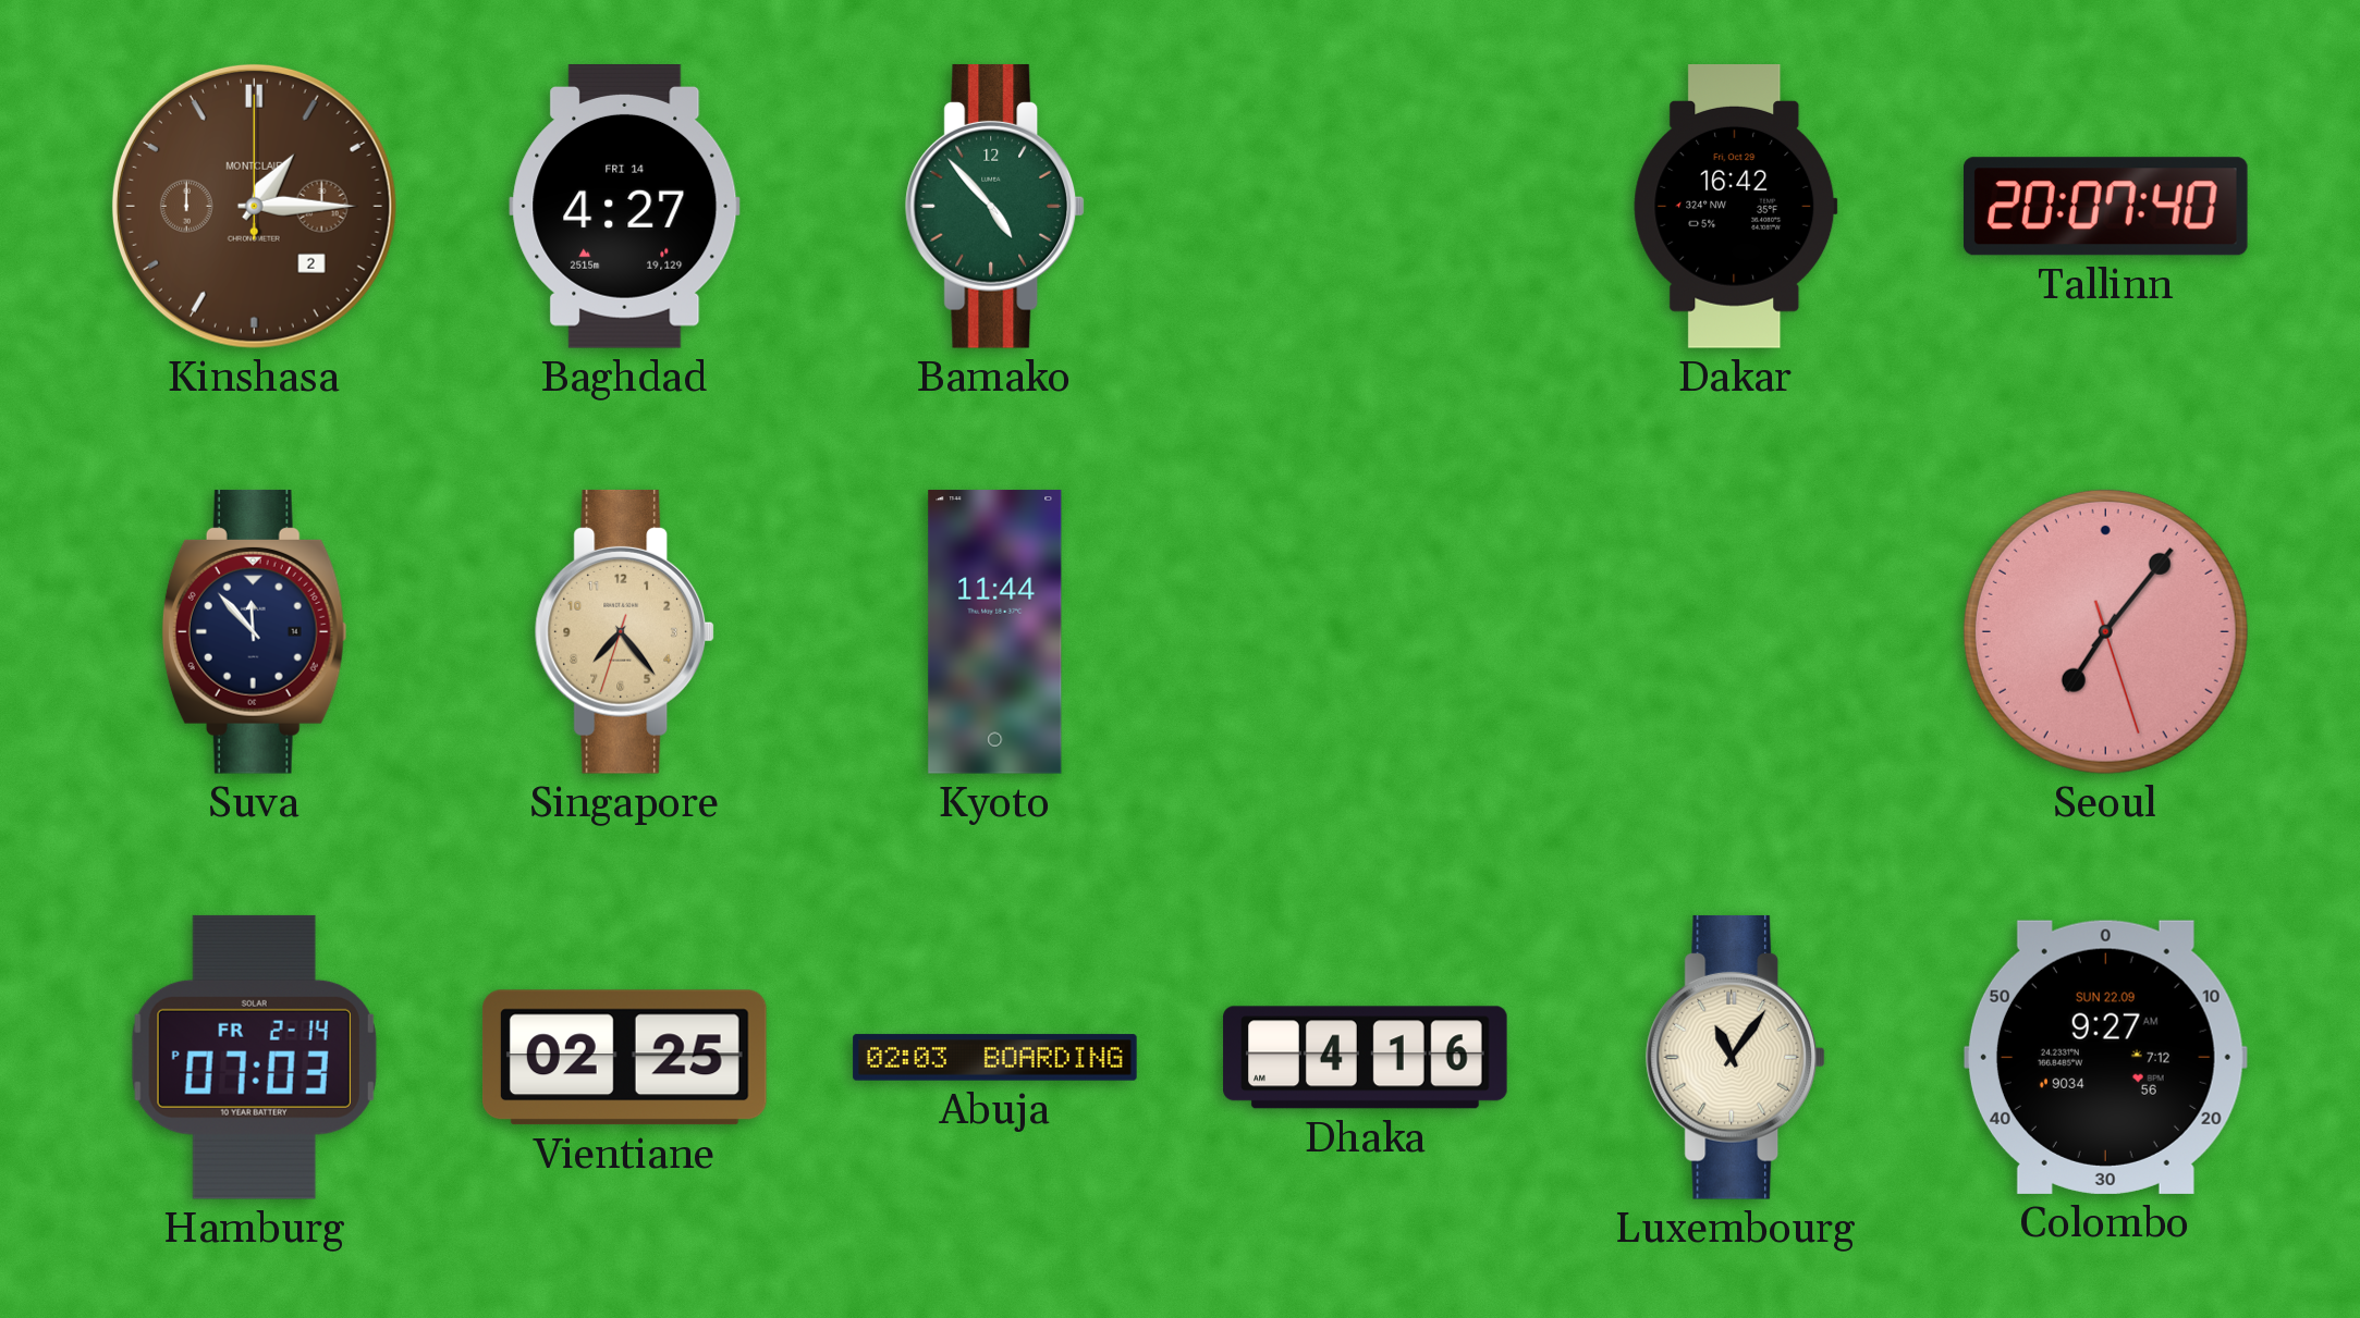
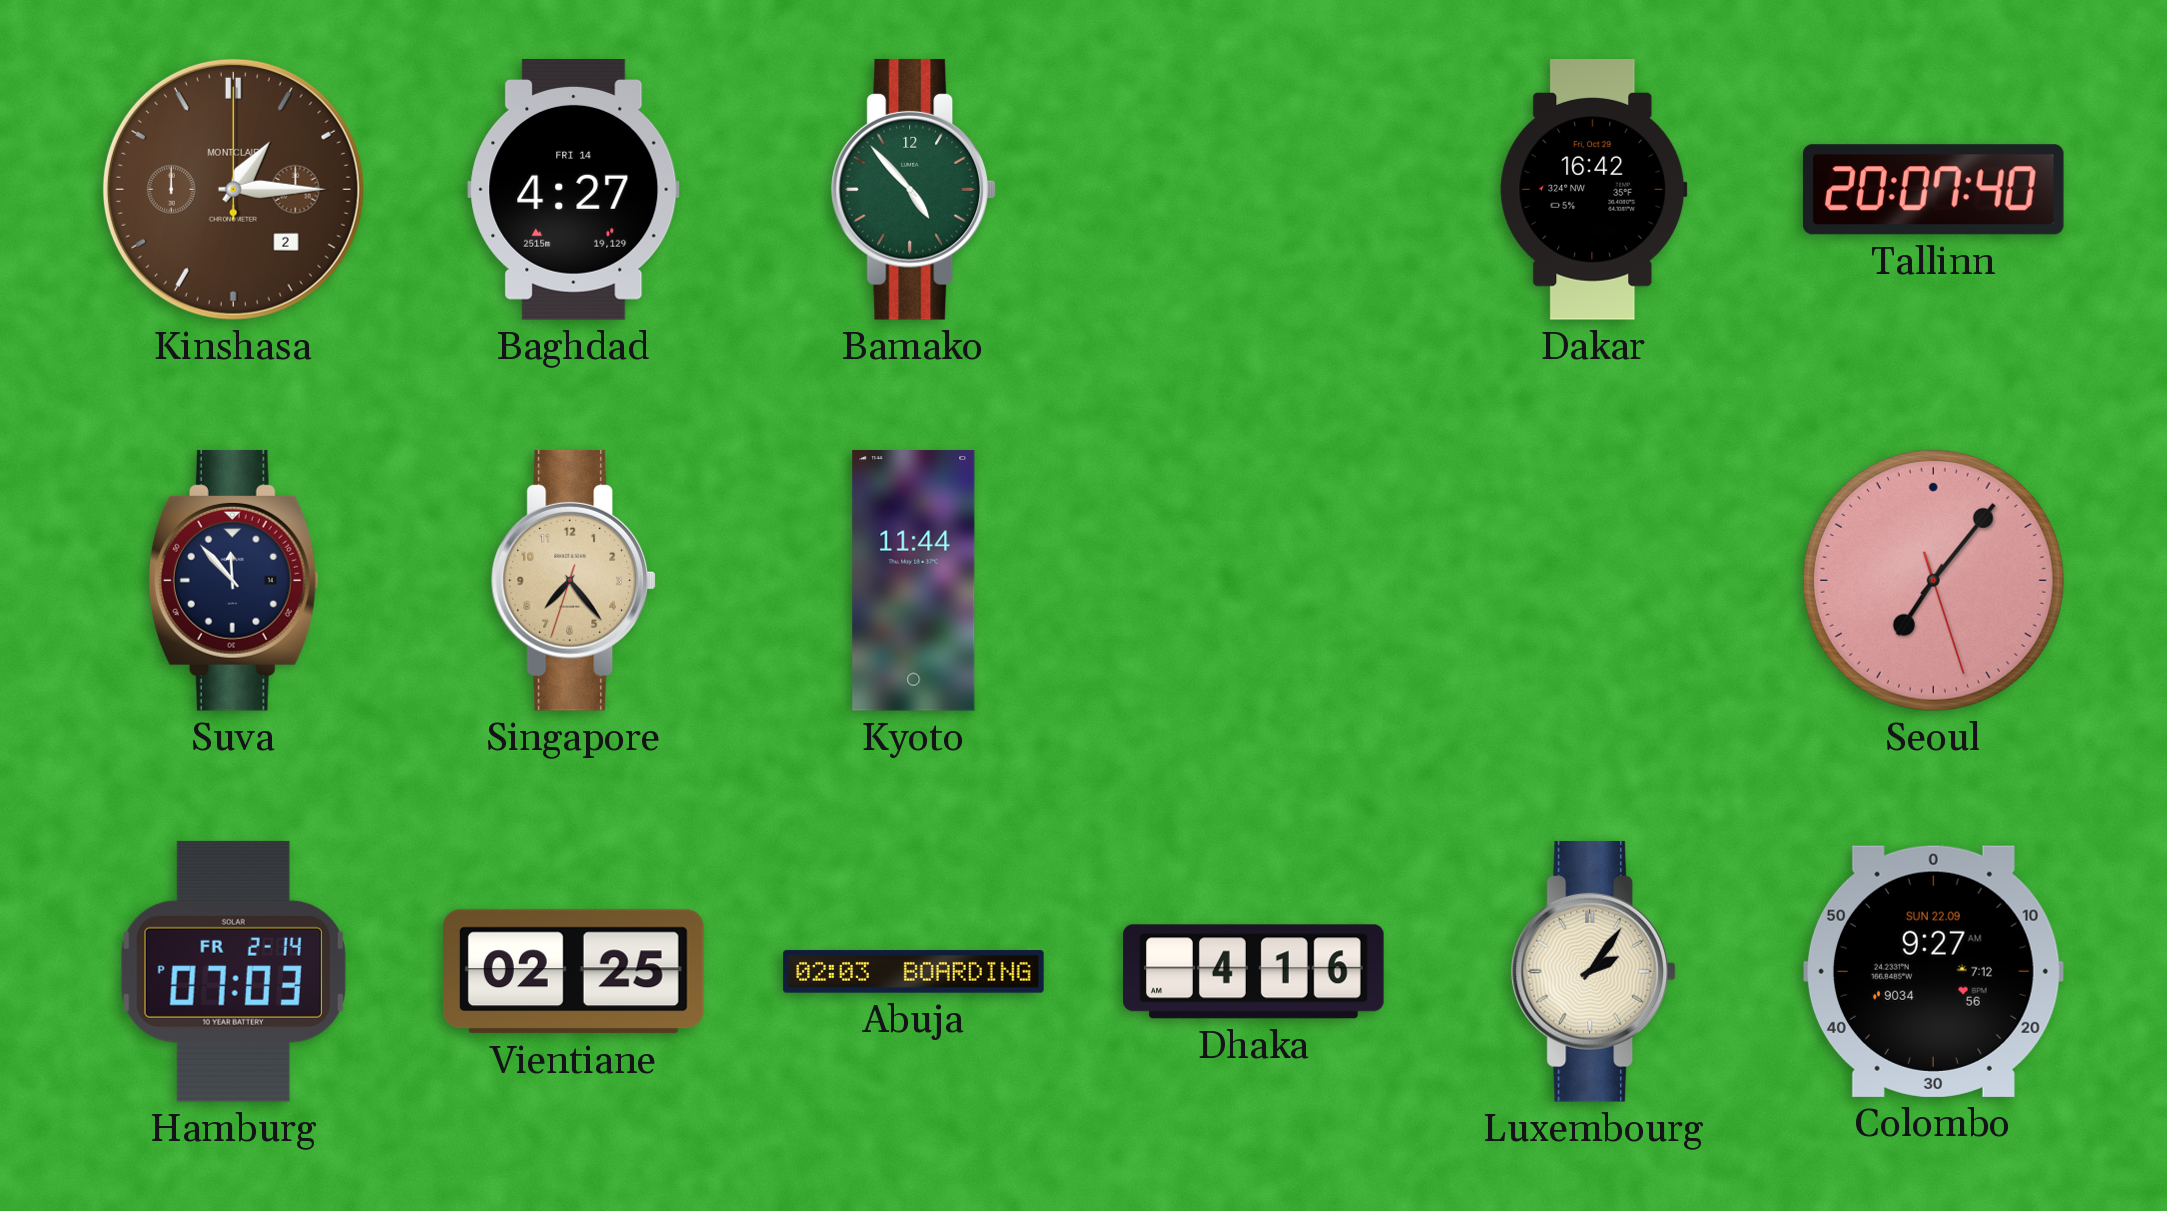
Luxembourg: 11:06 -> 2:06 (1594, 971)
